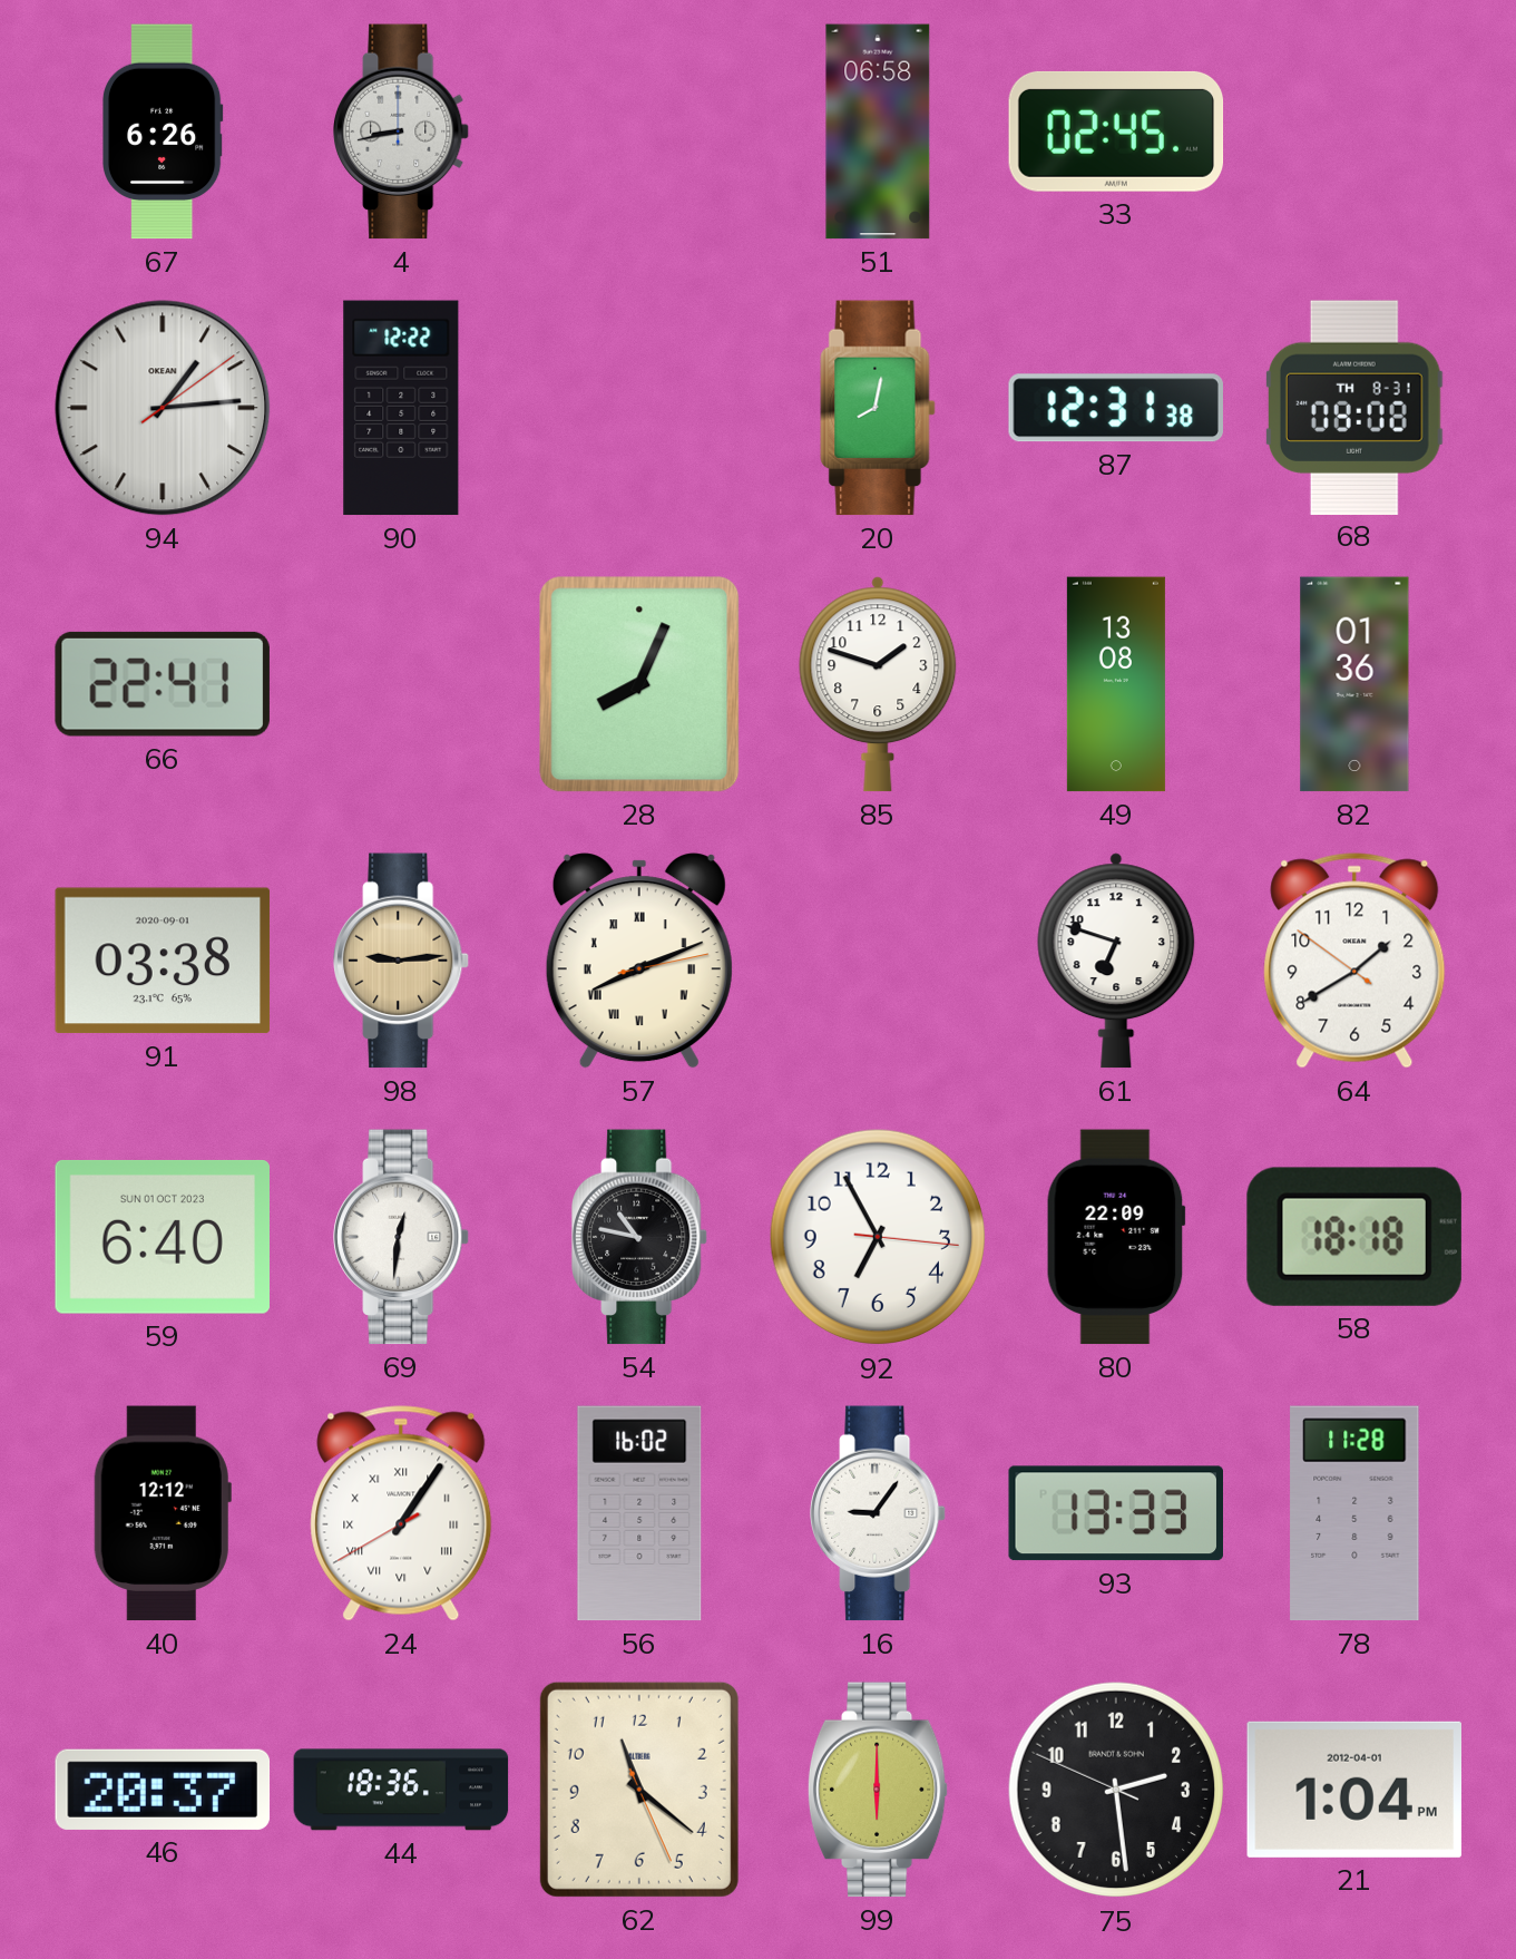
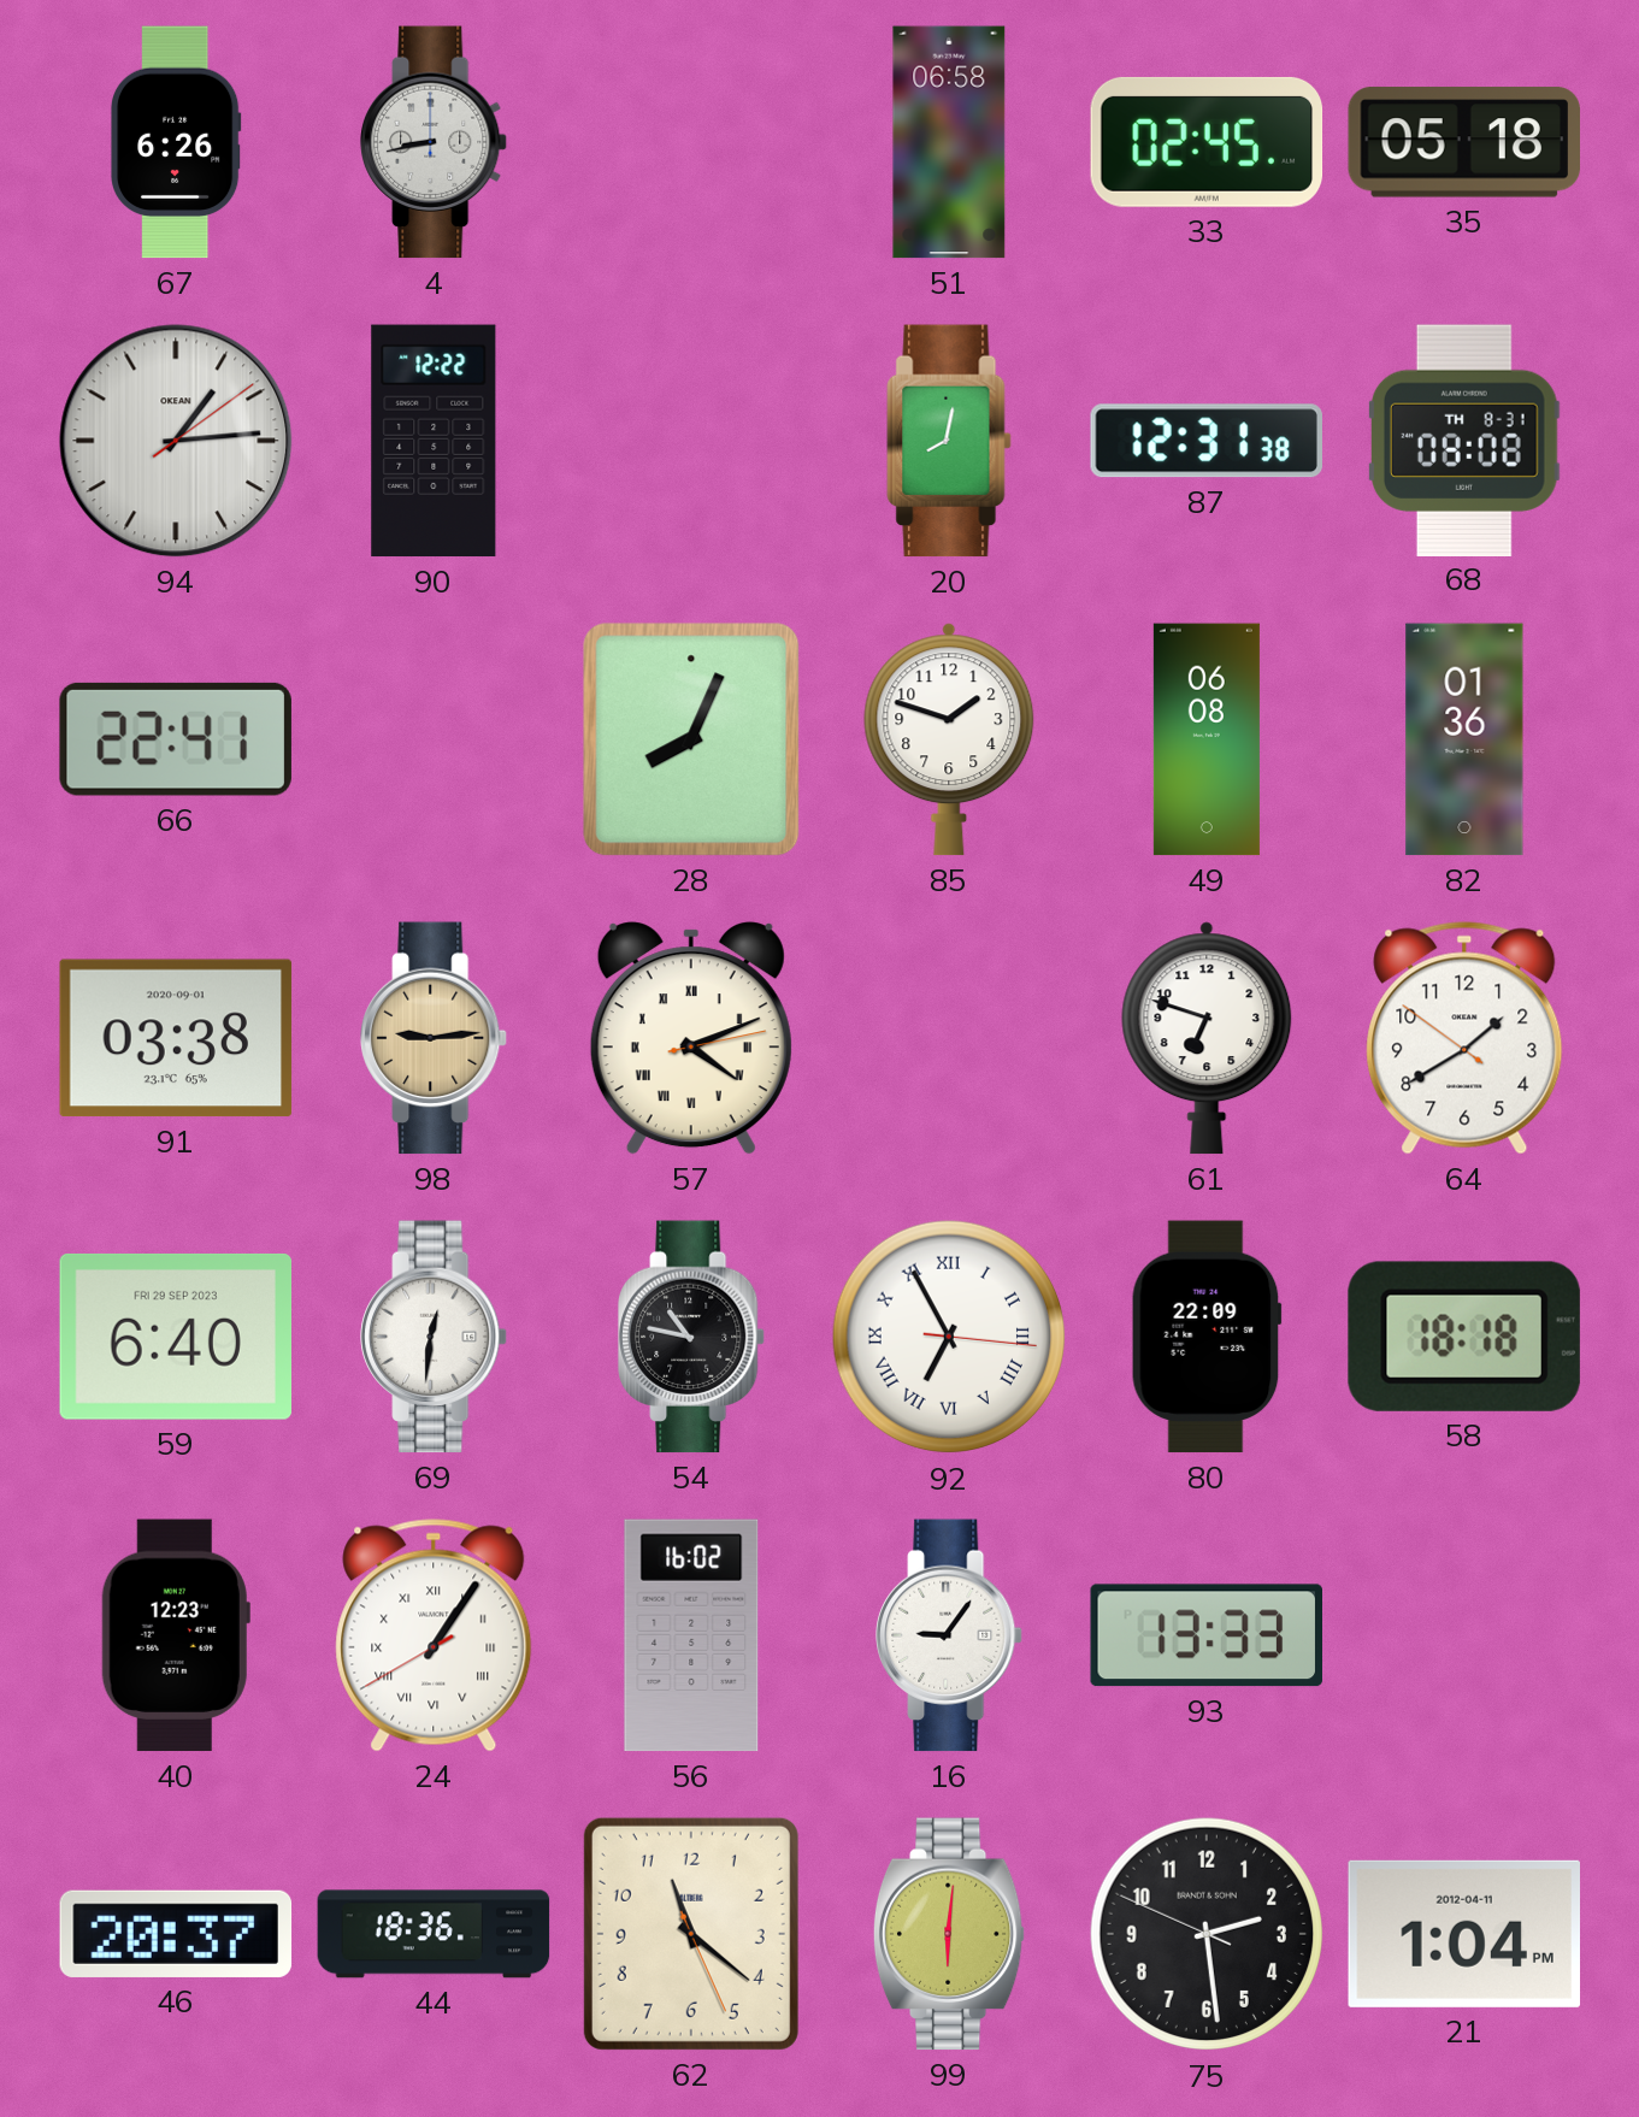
35: none -> 05:18 (1463, 143)
49: 13:08 -> 06:08 (1207, 739)
57: 8:11 -> 4:11 (691, 1038)
59 date: SUN 01 OCT 2023 -> FRI 29 SEP 2023 (175, 1337)
92 numerals: Arabic -> Roman (949, 1337)
40: 12:12 -> 12:23 (176, 1635)
78: 11:28 -> none (1354, 1513)
99: 6:00 -> 6:01 (949, 1934)
21 date: 2012-04-01 -> 2012-04-11 (1463, 1934)
